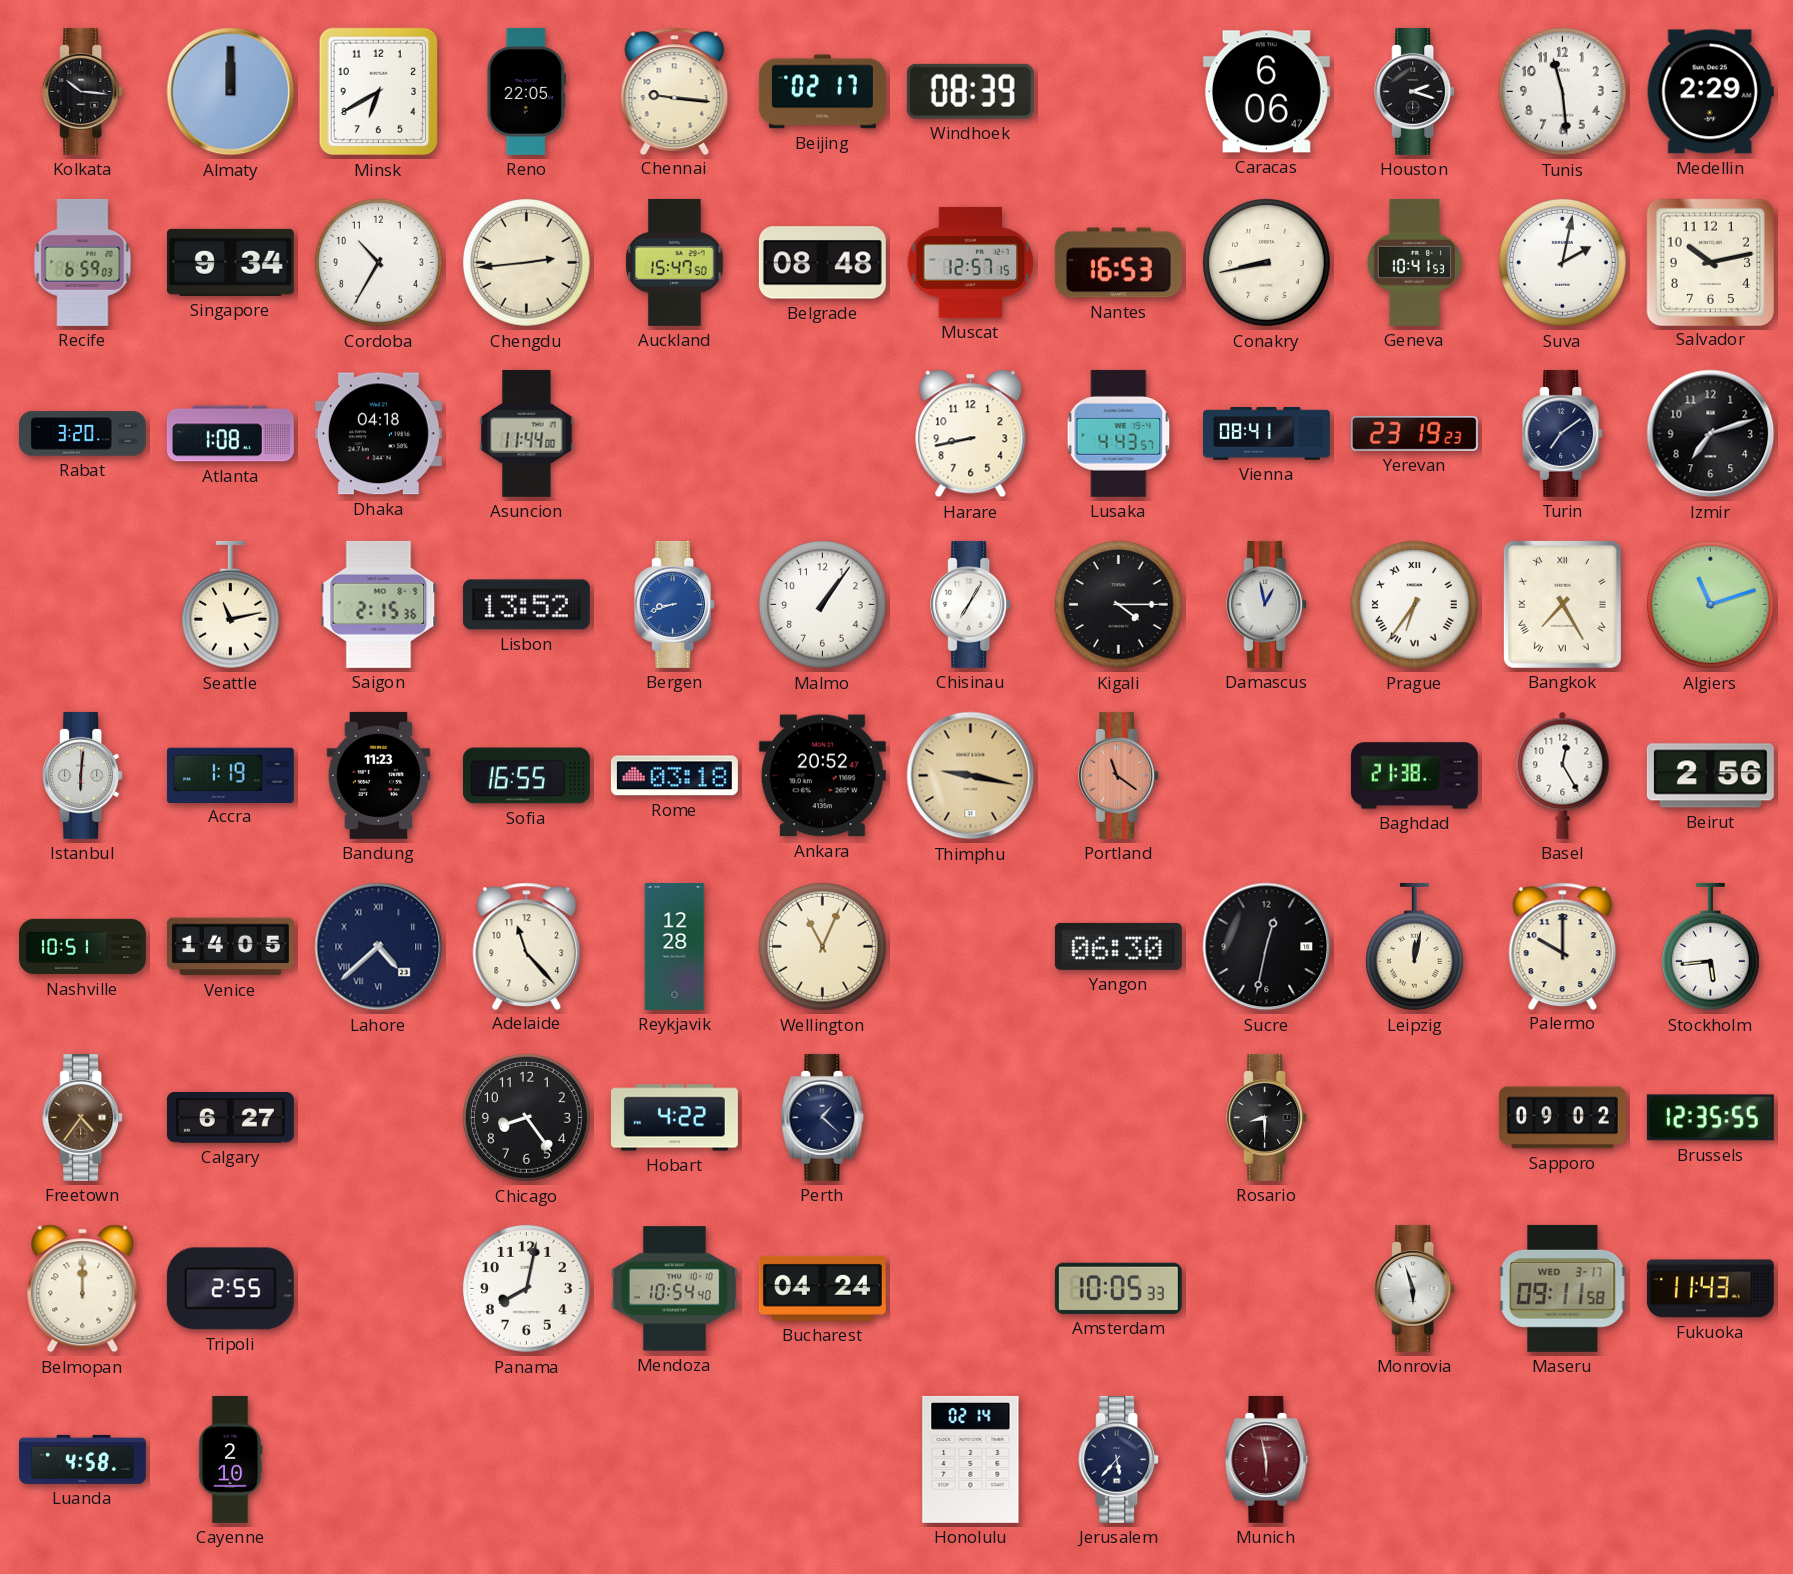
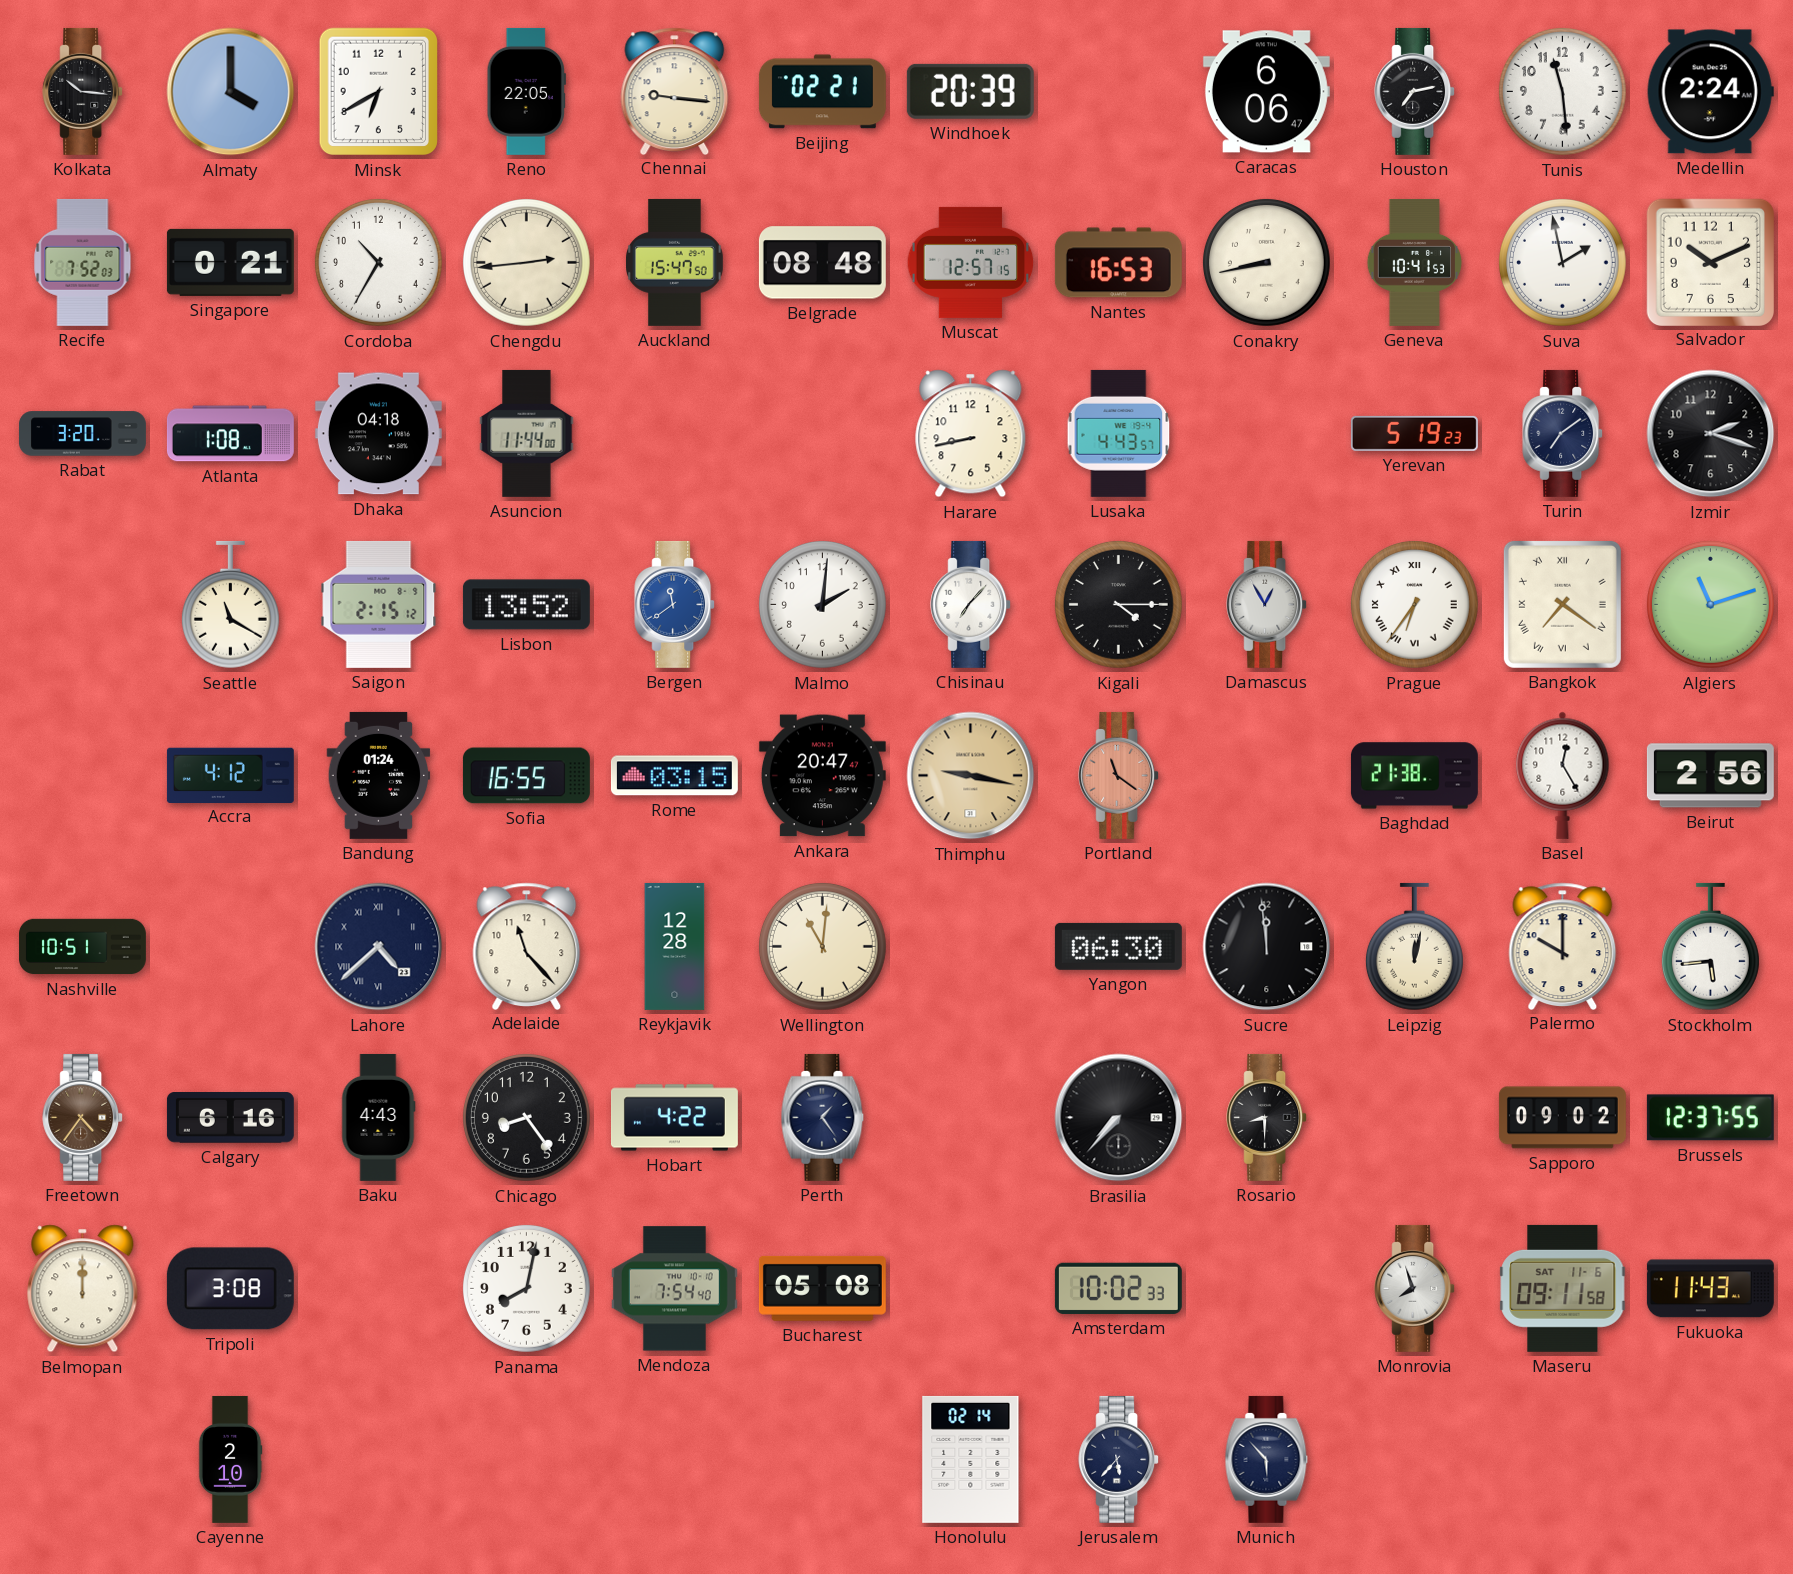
Almaty: 12:00 -> 4:00 (231, 92)
Beijing: 02:17 -> 02:21 (822, 92)
Windhoek: 08:39 -> 20:39 (970, 91)
Houston: 2:18 -> 7:13 (1415, 91)
Medellin: 2:29 -> 2:24 (1710, 92)
Recife: 6:59 -> 7:52 (83, 262)
Singapore: 9:34 -> 0:21 (230, 262)
Suva: 2:02 -> 1:58 (1562, 262)
Salvador: 10:13 -> 10:11 (1710, 262)
Vienna: 08:41 -> none (1267, 434)
Yerevan: 23:19 -> 5:19 (1414, 433)
Izmir: 7:12 -> 2:18 (1711, 434)
Seattle: 11:13 -> 11:20 (230, 605)
Saigon: 2:15:36 -> 2:15:12 (379, 604)
Bergen: 8:42 -> 11:39 (675, 604)
Malmo: 1:06 -> 2:01 (822, 604)
Chisinau: 7:05 -> 7:07 (971, 604)
Damascus: 12:58 -> 12:55 (1267, 604)
Bangkok: 7:25 -> 7:21 (1562, 604)
Istanbul: 6:01 -> none (83, 775)
Accra: 1:19 -> 4:12 (230, 775)
Bandung: 11:23 -> 01:24 (379, 775)
Rome: 03:18 -> 03:15 (674, 776)
Ankara: 20:52 -> 20:47 (822, 776)
Venice: 14:05 -> none (230, 947)
Wellington: 11:04 -> 11:01 (822, 946)
Sucre: 12:32 -> 11:59 (1267, 947)
Calgary: 6:27 -> 6:16 (230, 1118)
Baku: none -> 4:43 (379, 1117)
Perth: 1:22 -> 1:24 (823, 1117)
Brasilia: none -> 7:37 (1119, 1118)
Brussels: 12:35 -> 12:37 (1710, 1118)
Tripoli: 2:55 -> 3:08 (230, 1289)
Mendoza: 10:54 -> 7:54 (674, 1289)
Bucharest: 04:24 -> 05:08 (822, 1288)
Amsterdam: 10:05 -> 10:02 (1118, 1288)
Monrovia: 5:57 -> 7:57 (1415, 1288)
Maseru date: WED 3-17 -> SAT 11-6 (1563, 1288)
Luanda: 4:58 -> none (82, 1459)
Munich: 5:58 -> 5:53 (1267, 1459)
Munich dial: burgundy -> navy (1267, 1459)
